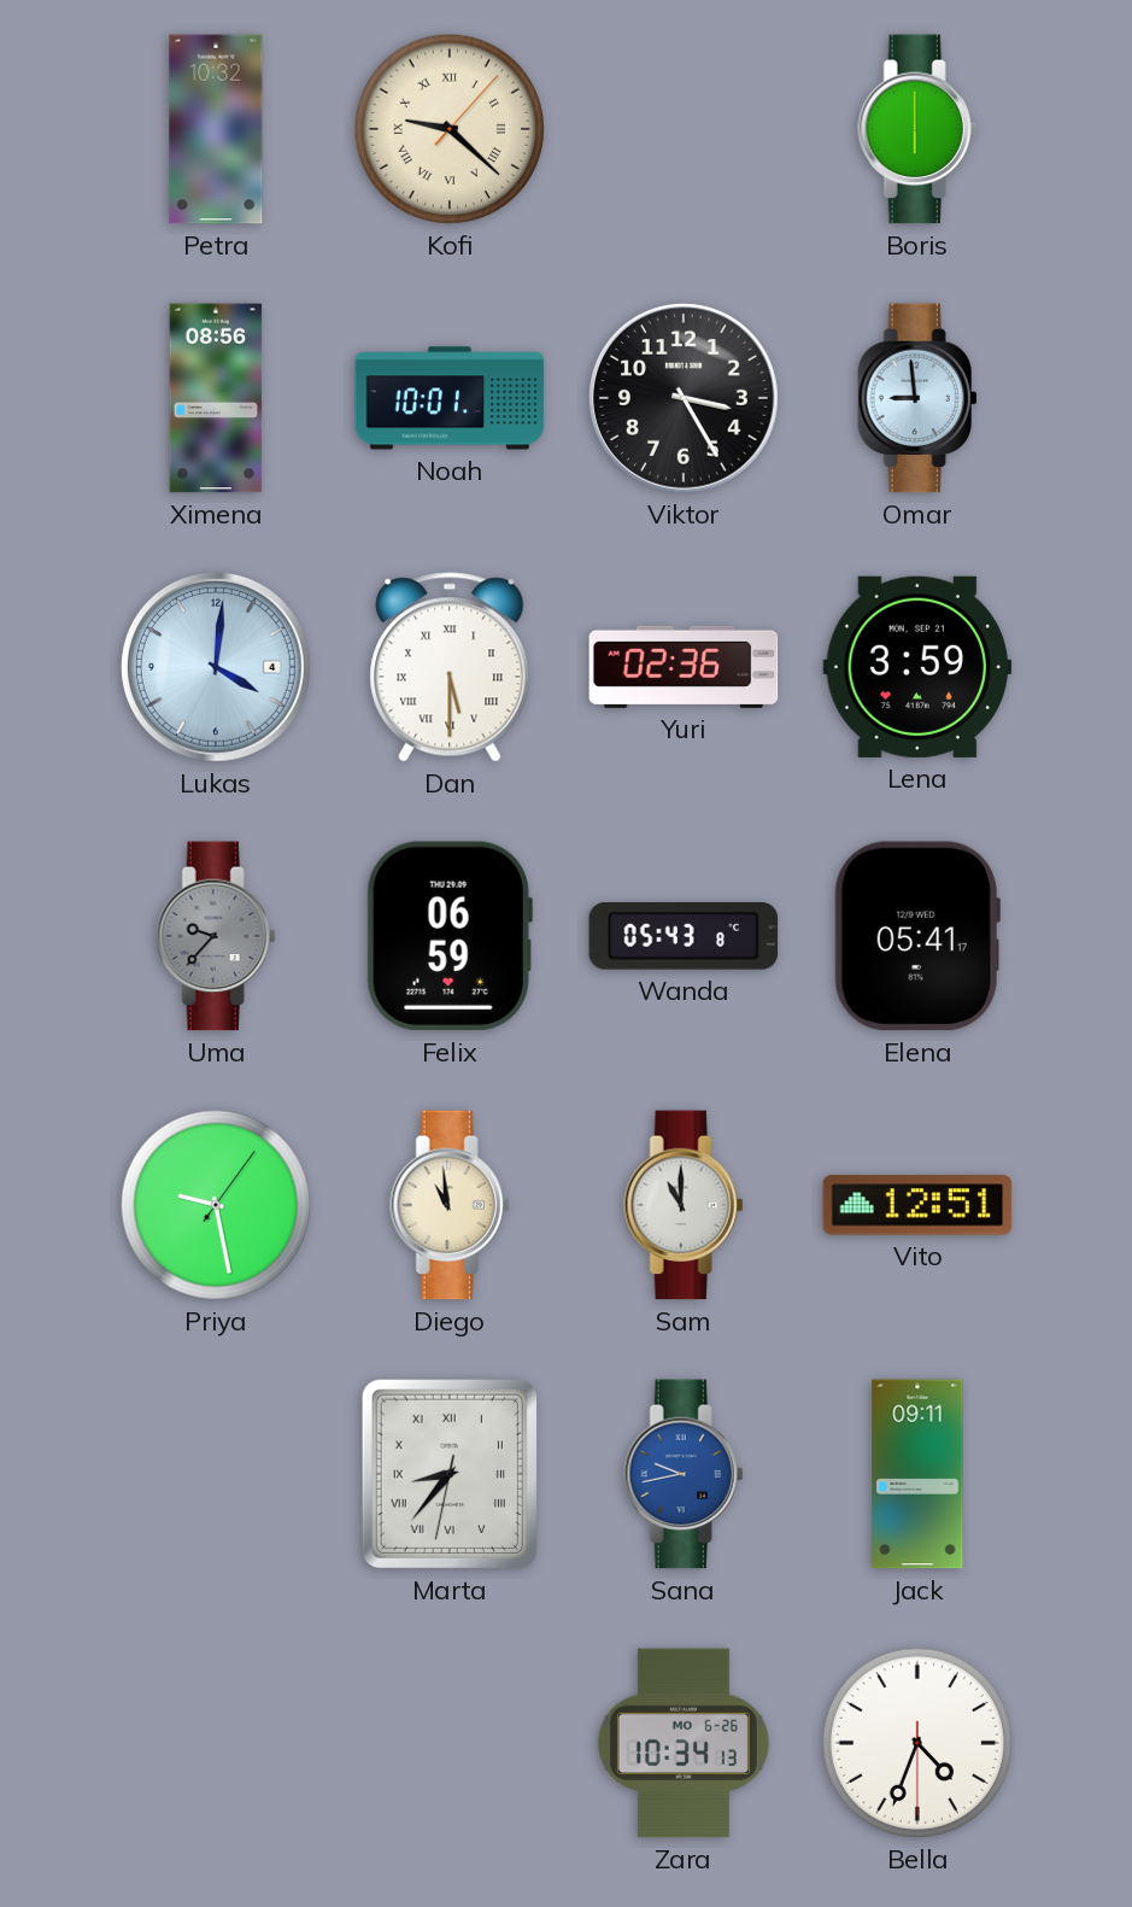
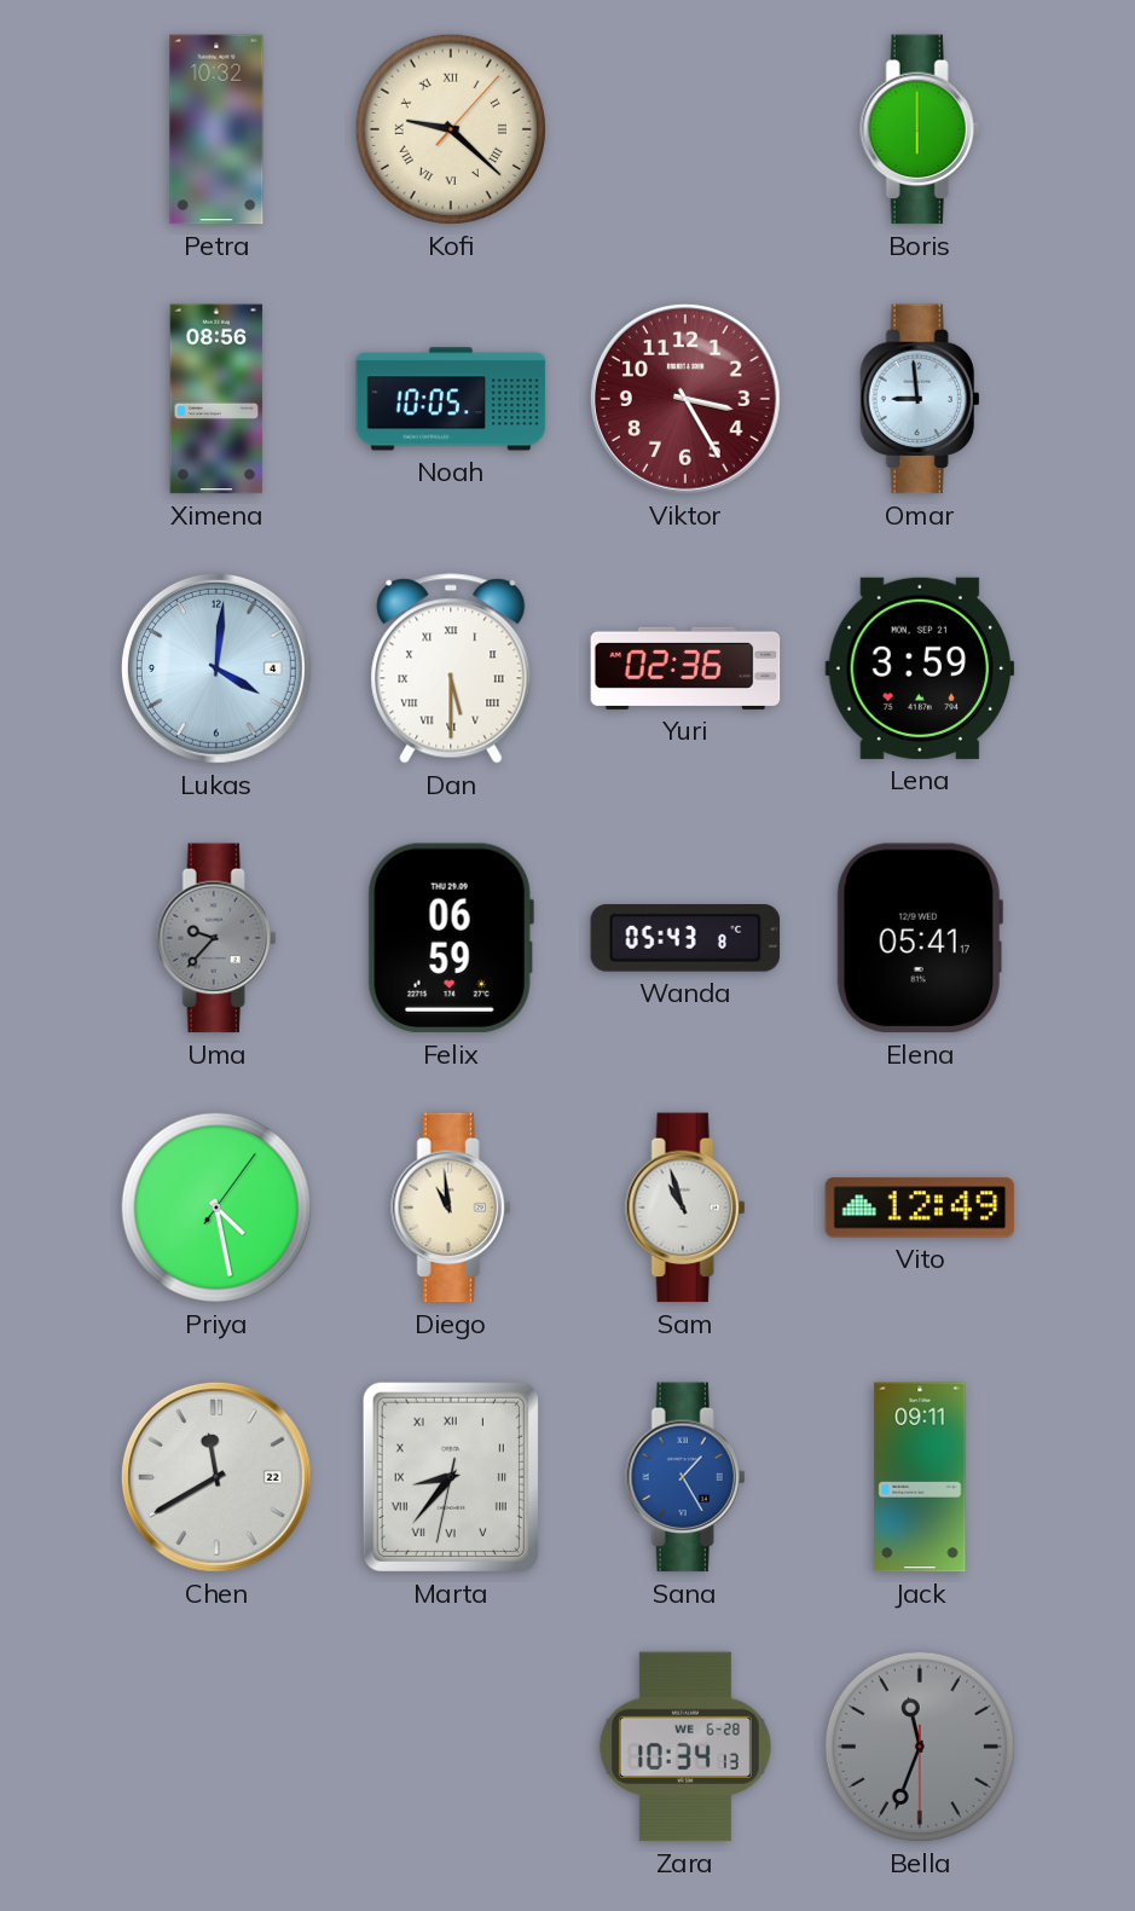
Noah: 10:01 -> 10:05 (451, 399)
Viktor dial: black -> burgundy (685, 399)
Priya: 9:28 -> 4:28 (216, 1208)
Sam: 11:00 -> 10:57 (685, 1208)
Vito: 12:51 -> 12:49 (920, 1208)
Chen: none -> 11:40 (216, 1477)
Sana: 9:43 -> 1:25 (685, 1477)
Zara date: MO 6-26 -> WE 6-28 (685, 1747)
Bella: 4:33 -> 11:33 (920, 1747)
Bella dial: white -> grey (920, 1747)
